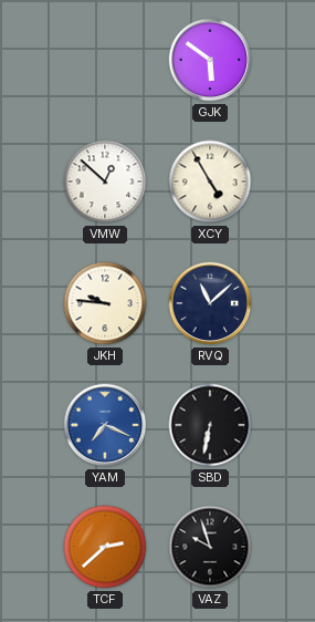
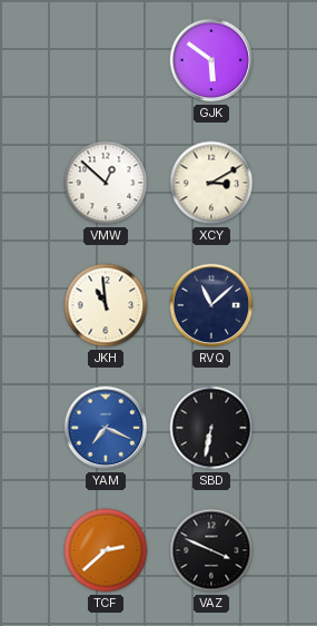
XCY: 4:55 -> 3:10 (211, 183)
JKH: 9:46 -> 10:59 (106, 305)
VAZ: 9:57 -> 3:49 (211, 550)
